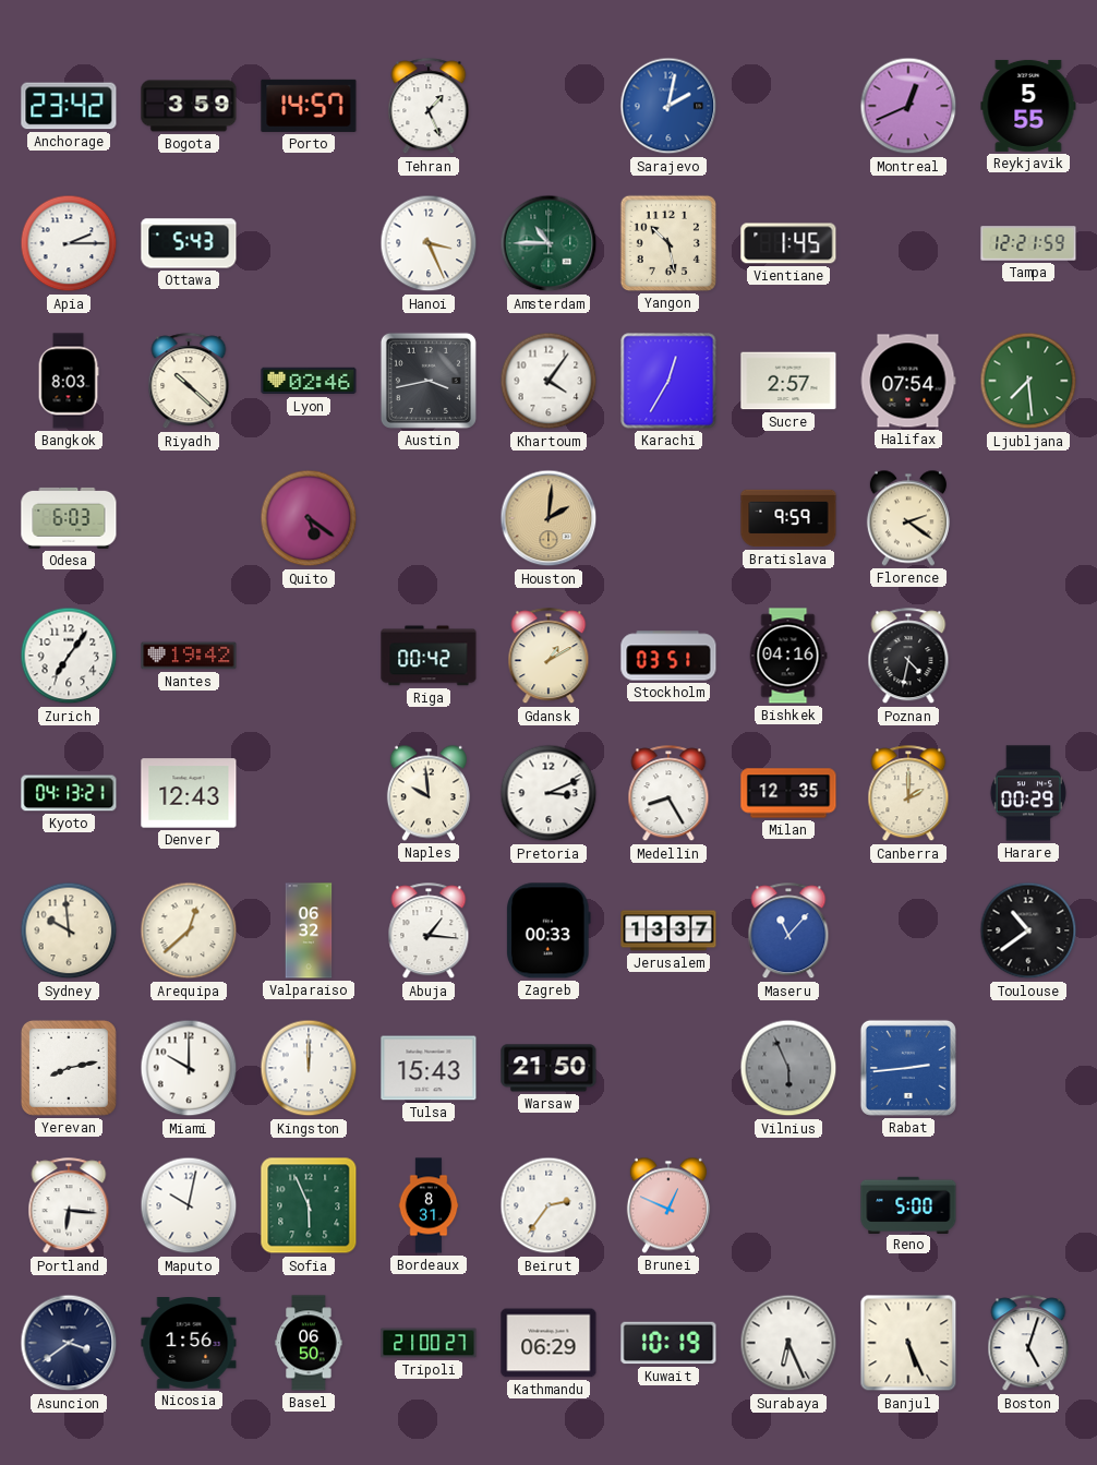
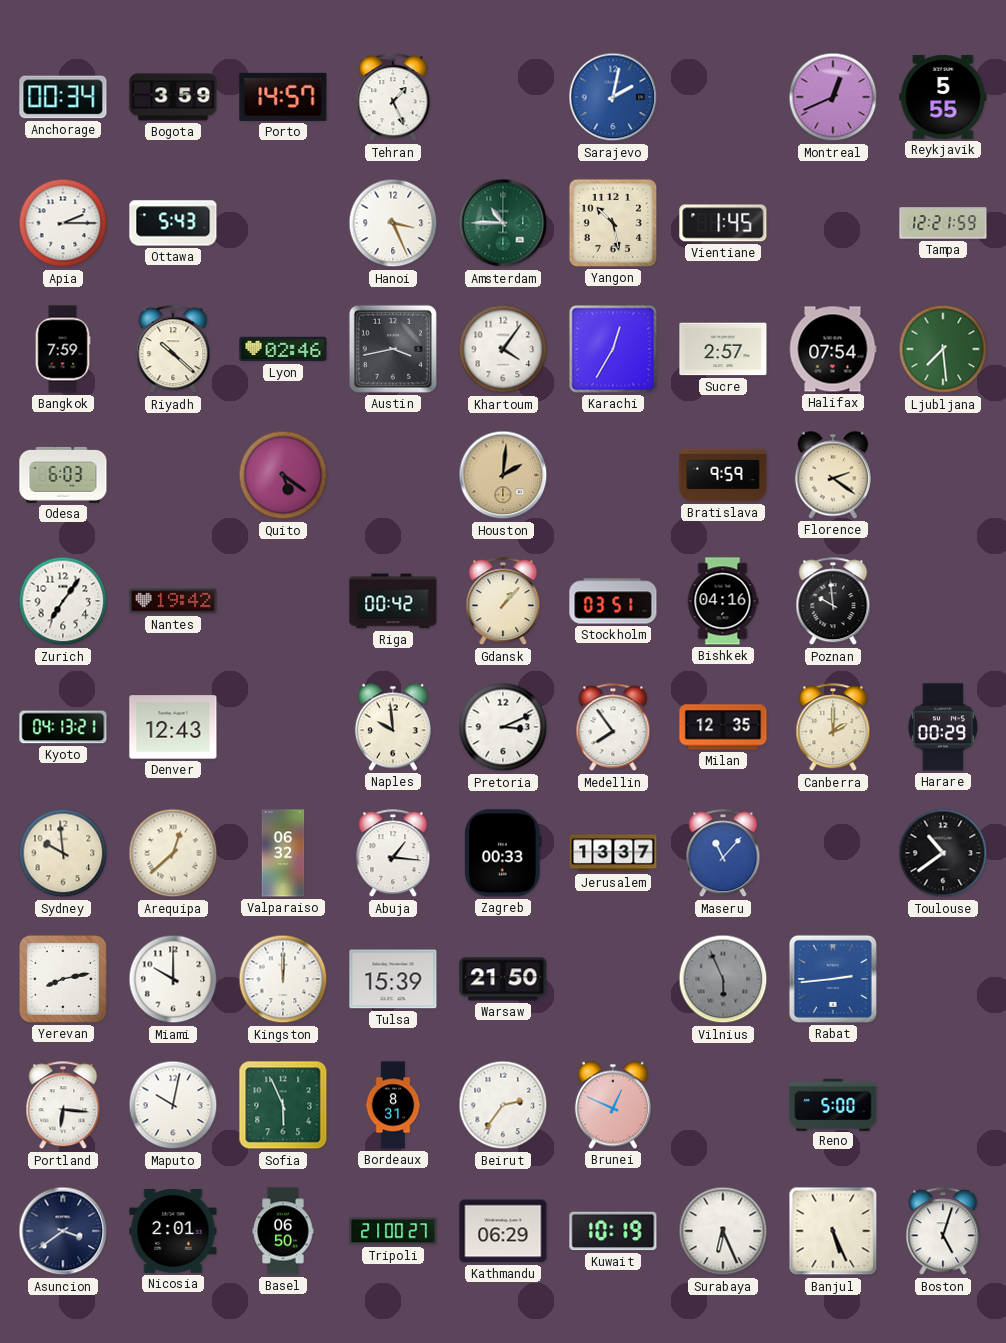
Anchorage: 23:42 -> 00:34 (63, 97)
Bangkok: 8:03 -> 7:59 (63, 349)
Gdansk: 1:10 -> 1:07 (503, 602)
Poznan: 4:32 -> 9:59 (833, 602)
Medellin: 8:25 -> 7:54 (613, 728)
Tulsa: 15:43 -> 15:39 (393, 979)
Nicosia: 1:56 -> 2:01 (173, 1232)
